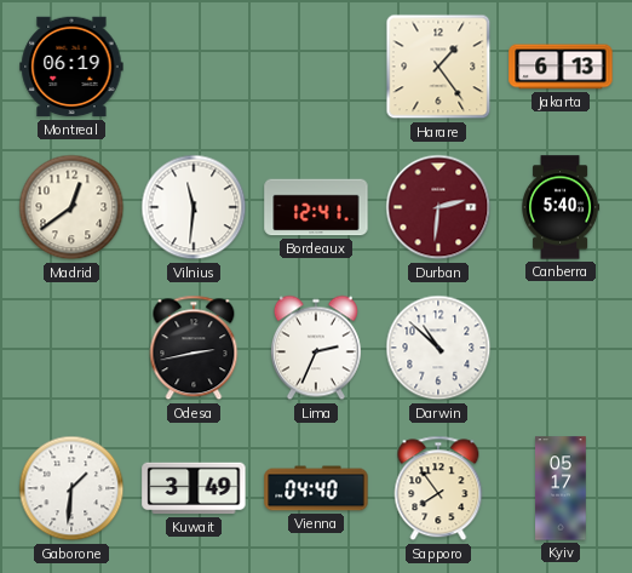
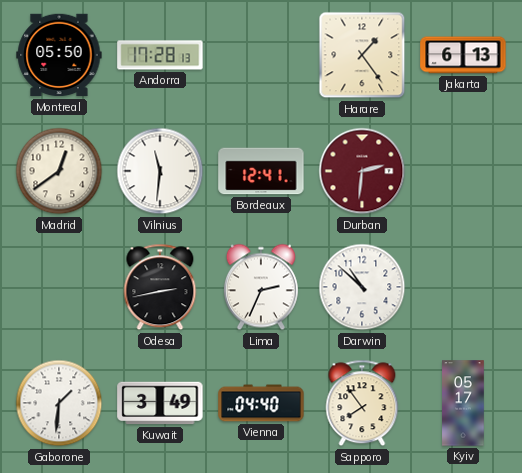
Montreal: 06:19 -> 05:50 (59, 55)
Andorra: none -> 17:28 (160, 55)
Canberra: 5:40 -> none (562, 207)
